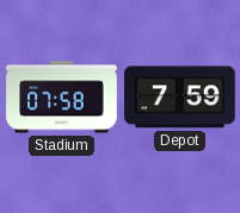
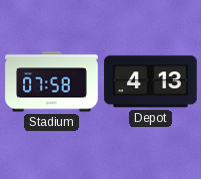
Depot: 7:59 -> 4:13 (151, 82)
